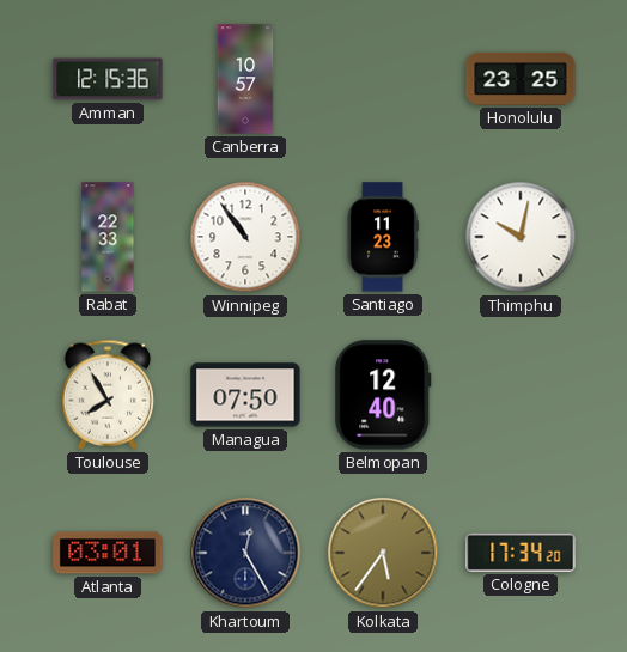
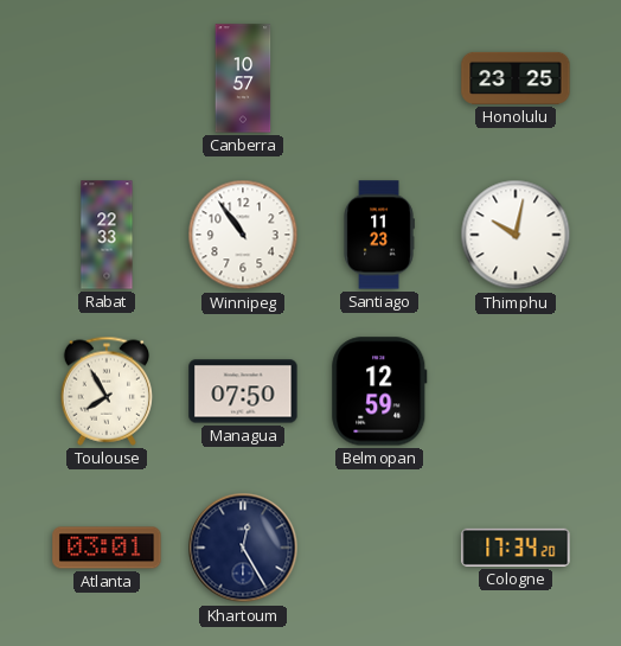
Amman: 12:15 -> none (108, 79)
Belmopan: 12:40 -> 12:59 (379, 391)
Kolkata: 5:36 -> none (383, 553)
